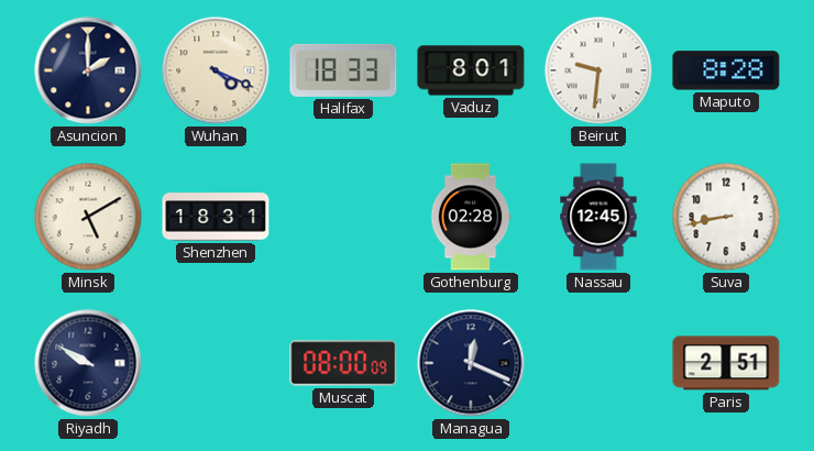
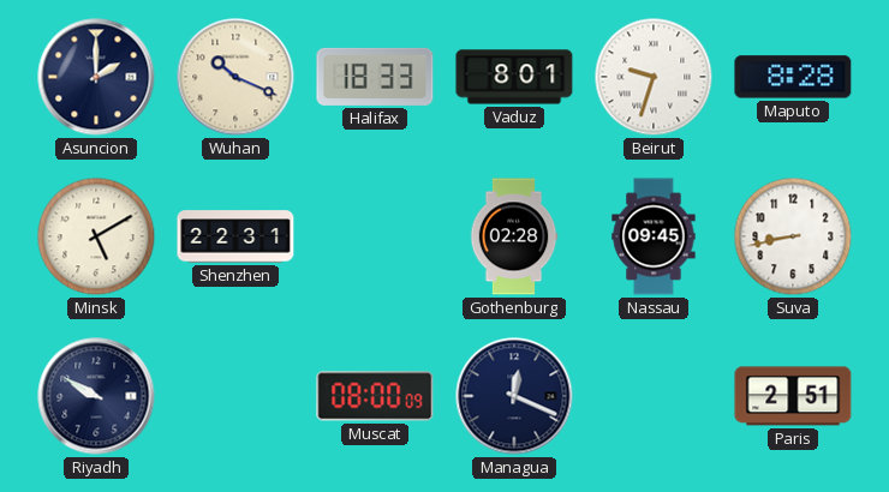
Wuhan: 4:19 -> 10:19 (235, 77)
Beirut: 9:31 -> 9:33 (654, 77)
Shenzhen: 18:31 -> 22:31 (235, 236)
Nassau: 12:45 -> 09:45 (654, 236)
